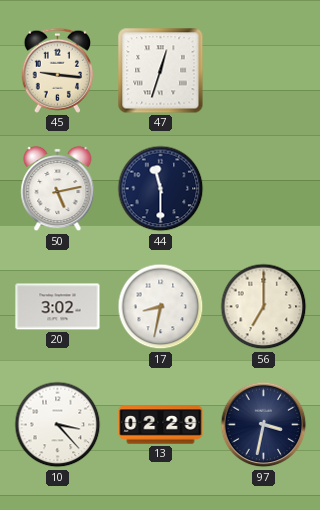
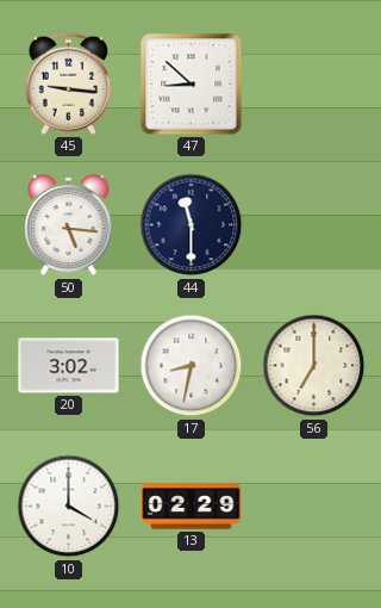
47: 12:33 -> 8:52 (192, 85)
50: 5:13 -> 5:16 (69, 225)
10: 3:23 -> 4:00 (69, 507)
97: 3:32 -> none (264, 425)
